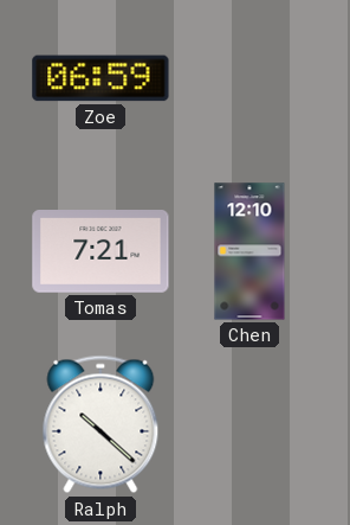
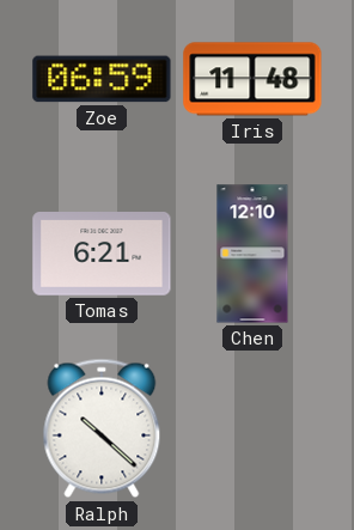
Iris: none -> 11:48 (252, 79)
Tomas: 7:21 -> 6:21 (102, 255)
